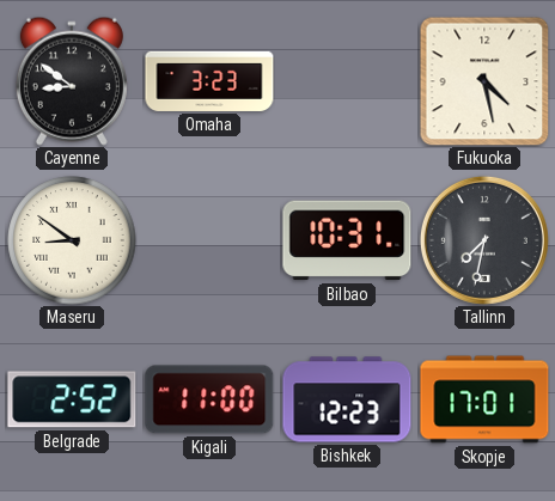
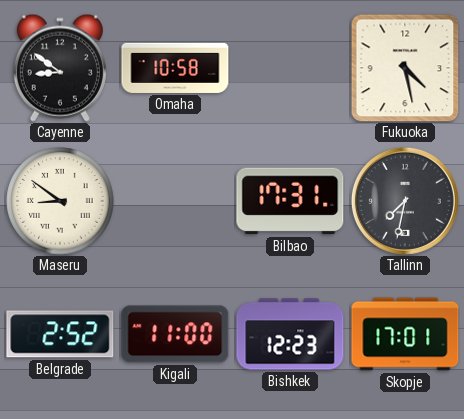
Omaha: 3:23 -> 10:58 (175, 68)
Bilbao: 10:31 -> 17:31 (290, 201)
